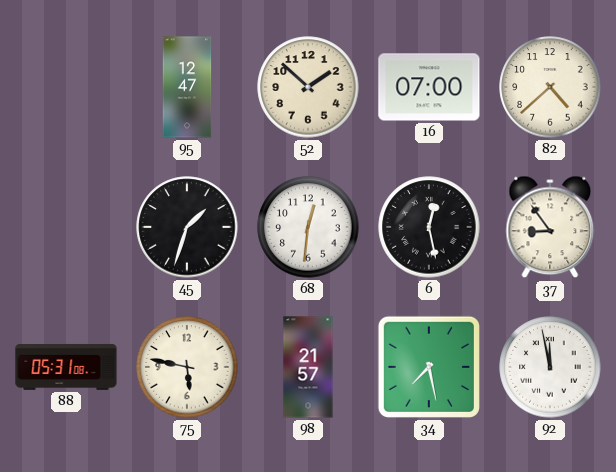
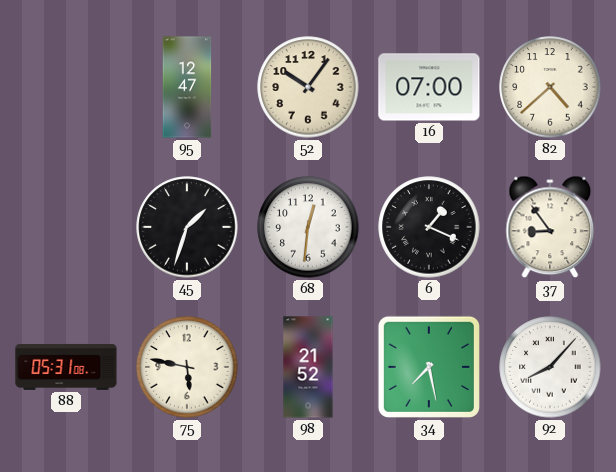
52: 1:52 -> 10:06 (308, 87)
6: 12:28 -> 1:19 (429, 227)
98: 21:57 -> 21:52 (308, 367)
92: 11:58 -> 8:07 (550, 367)
